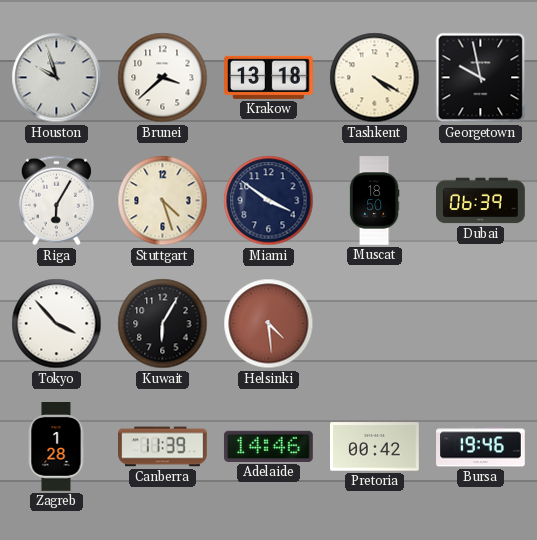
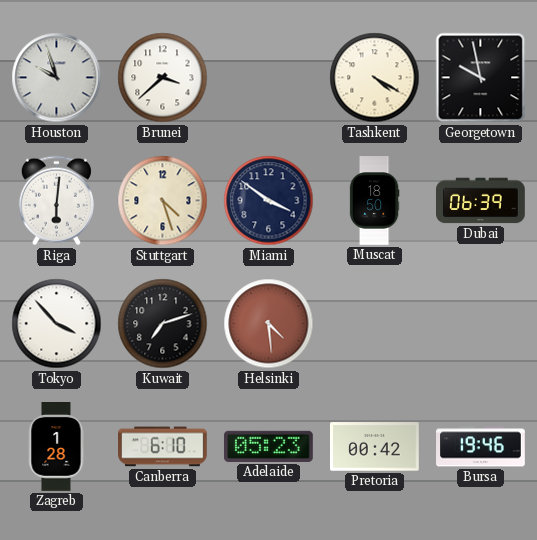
Krakow: 13:18 -> none (269, 77)
Riga: 6:05 -> 6:01 (56, 201)
Kuwait: 6:05 -> 7:12 (163, 324)
Canberra: 11:39 -> 6:10 (163, 447)
Adelaide: 14:46 -> 05:23 (269, 446)
